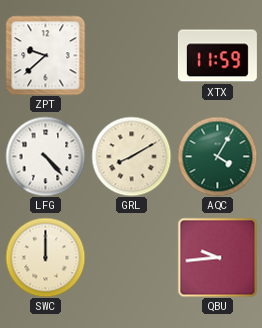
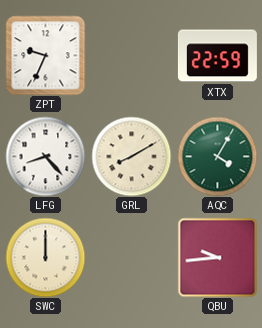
ZPT: 9:38 -> 9:34 (45, 55)
XTX: 11:59 -> 22:59 (217, 56)
LFG: 4:23 -> 8:23 (45, 156)
